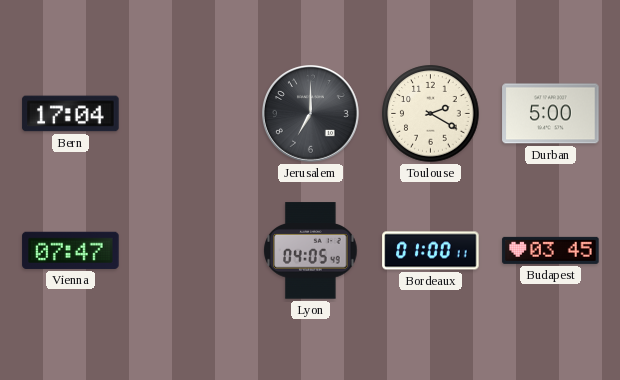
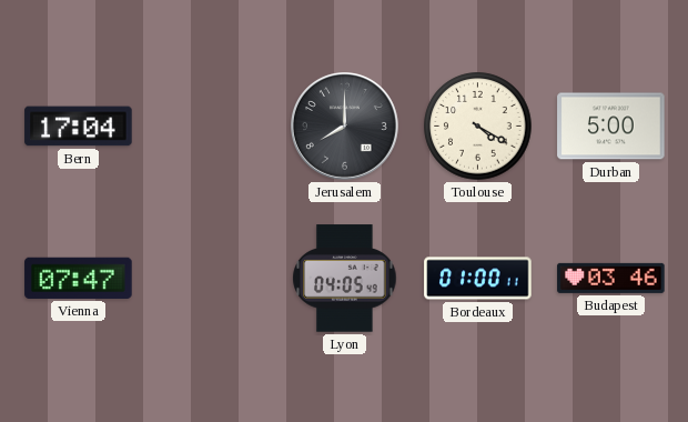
Jerusalem: 7:00 -> 8:00 (345, 127)
Toulouse: 2:20 -> 4:20 (478, 127)
Budapest: 03:45 -> 03:46 (611, 278)
